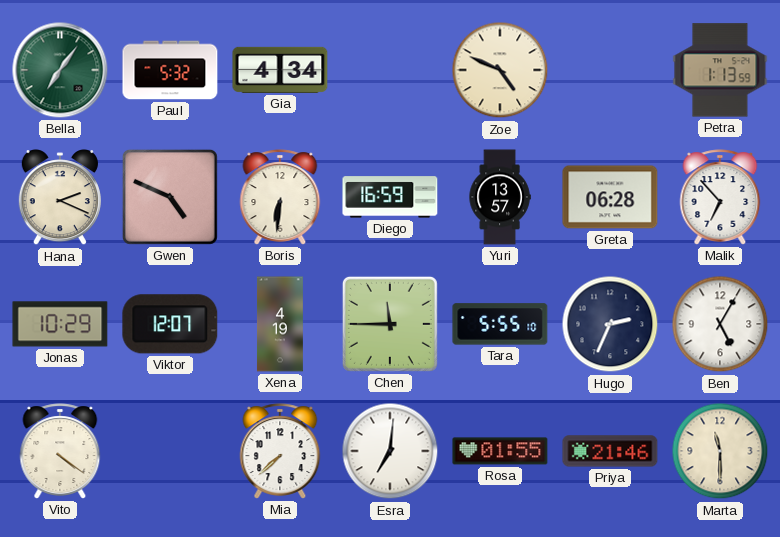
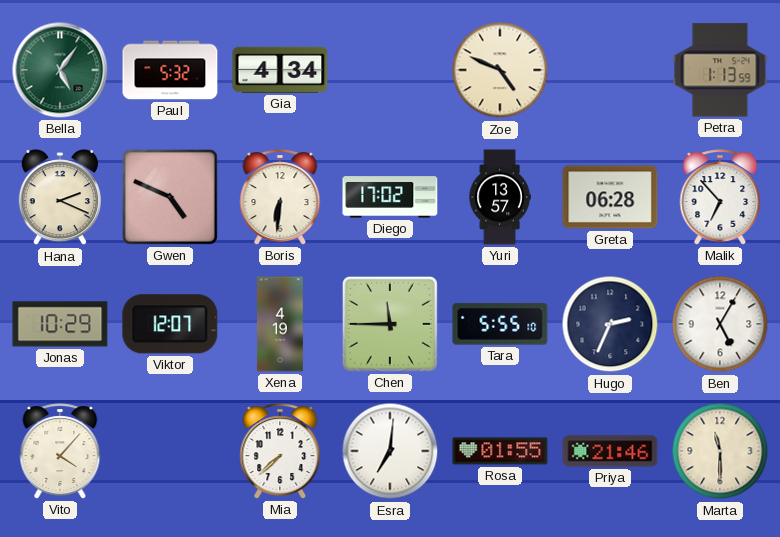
Bella: 7:06 -> 5:06 (60, 70)
Diego: 16:59 -> 17:02 (390, 197)
Vito: 4:21 -> 4:07 (60, 451)
